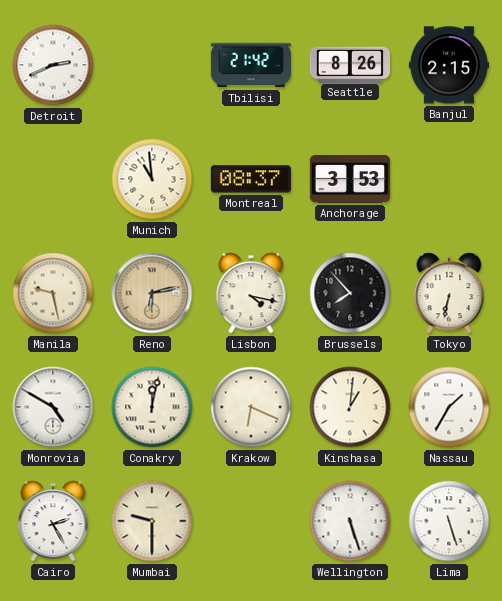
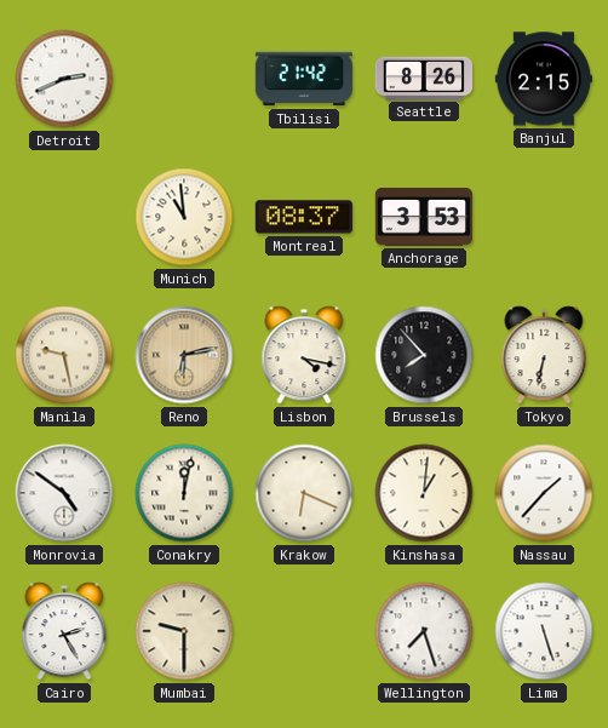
Monrovia: 4:50 -> 4:51 (64, 493)
Nassau: 1:35 -> 1:37 (544, 493)
Wellington: 5:27 -> 7:27 (424, 631)
